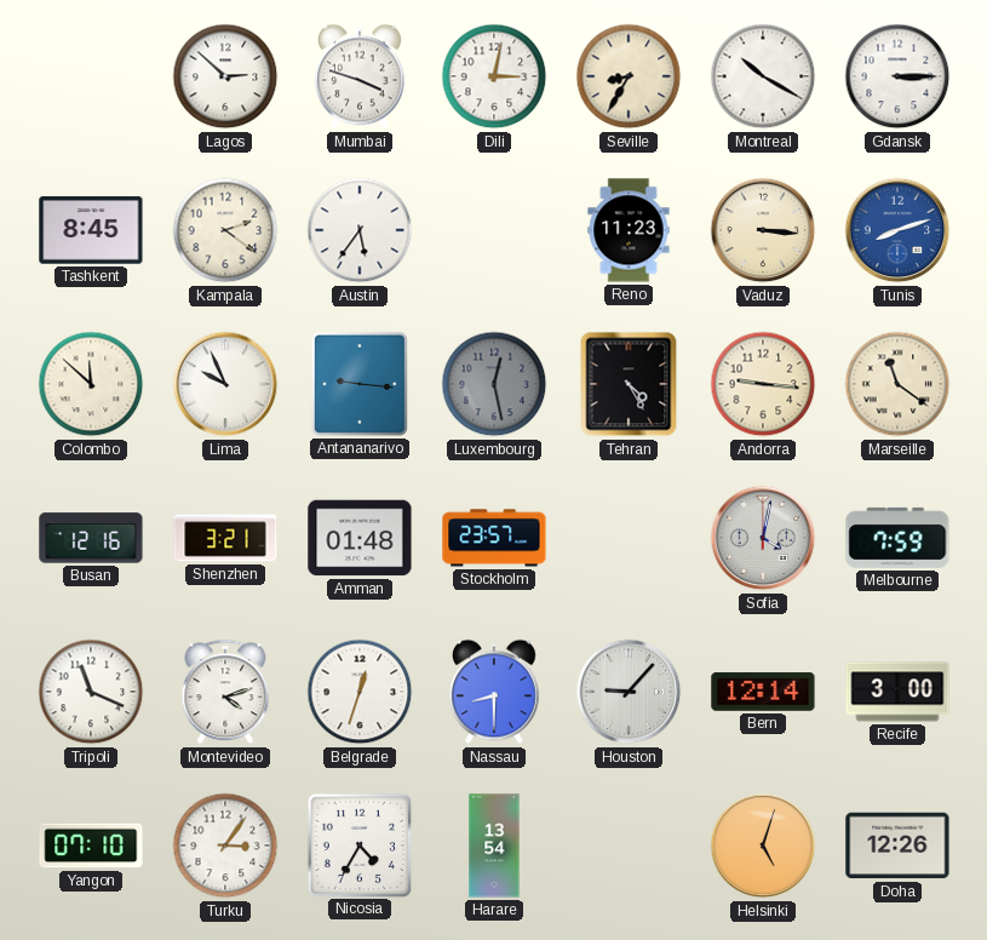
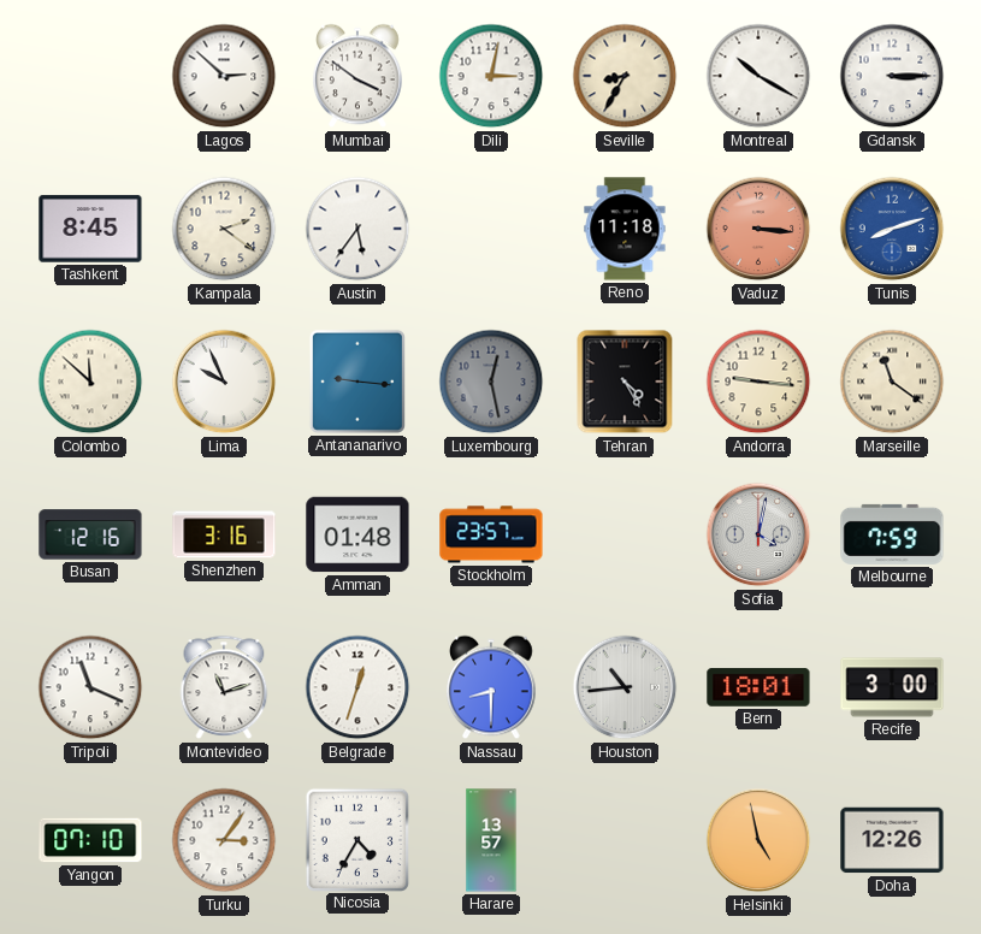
Mumbai: 3:48 -> 3:51 (357, 76)
Reno: 11:23 -> 11:18 (625, 229)
Vaduz dial: cream -> salmon (758, 229)
Shenzhen: 3:21 -> 3:16 (224, 534)
Montevideo: 4:12 -> 11:12 (224, 687)
Houston: 9:07 -> 10:44 (625, 687)
Bern: 12:14 -> 18:01 (758, 687)
Harare: 13:54 -> 13:57 (491, 840)
Helsinki: 5:03 -> 4:58 (758, 840)
